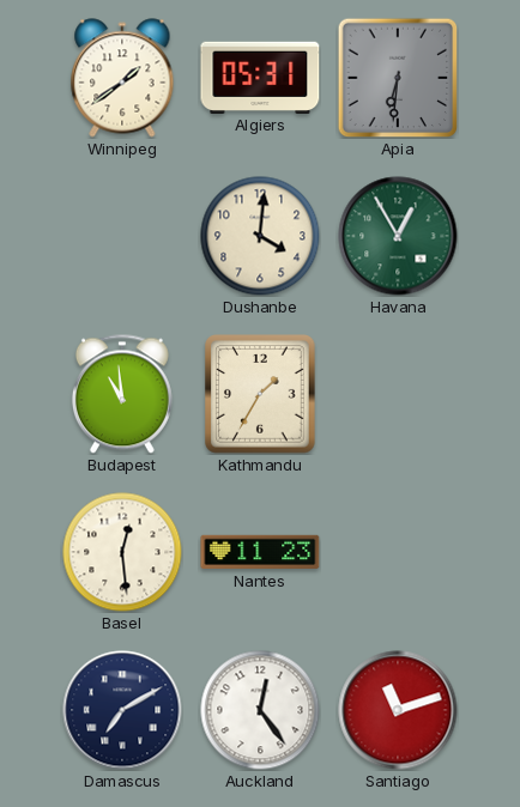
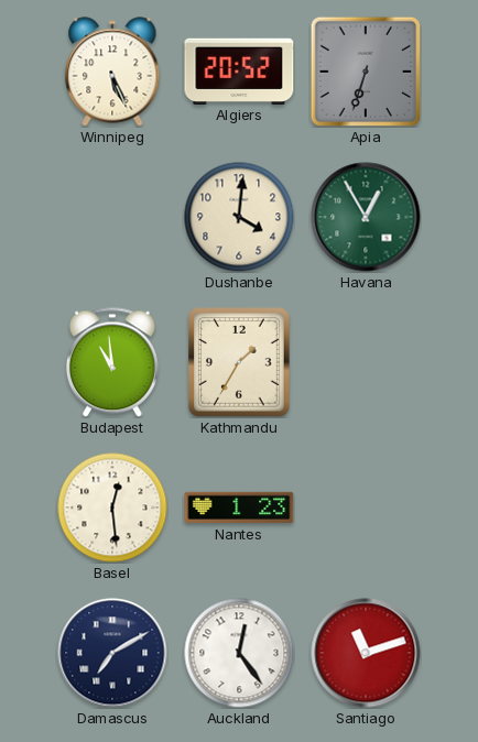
Winnipeg: 1:39 -> 5:26 (112, 72)
Algiers: 05:31 -> 20:52 (239, 70)
Apia: 6:31 -> 6:33 (366, 72)
Nantes: 11:23 -> 1:23 (239, 508)
